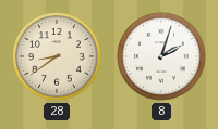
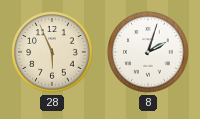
28: 8:39 -> 5:56 (52, 52)
